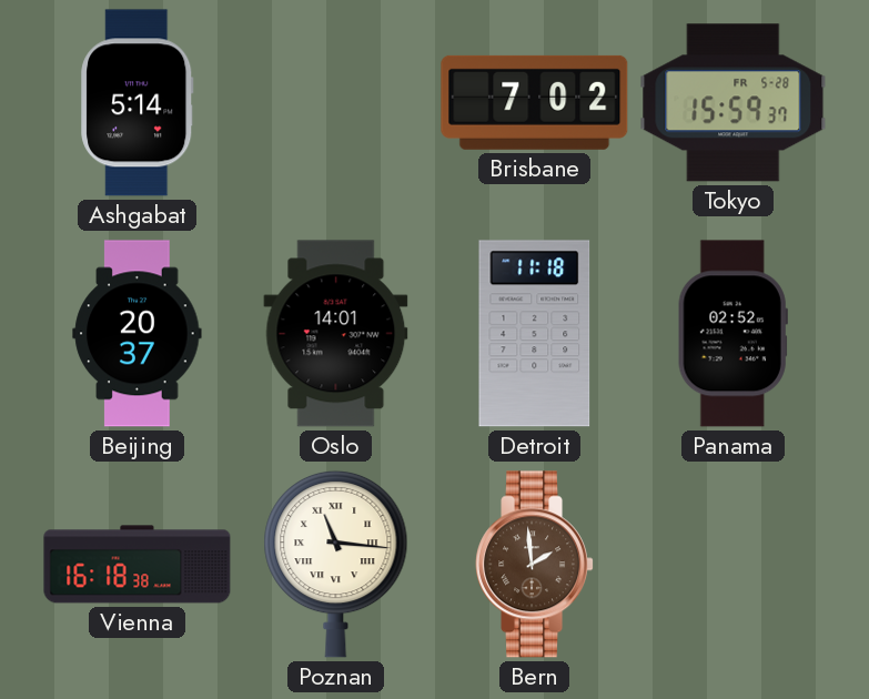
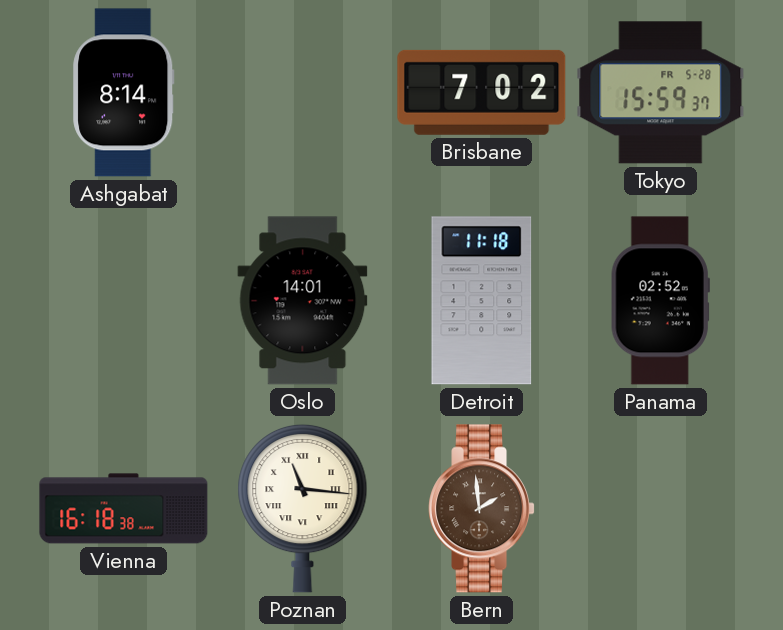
Ashgabat: 5:14 -> 8:14 (124, 93)
Beijing: 20:37 -> none (138, 334)
